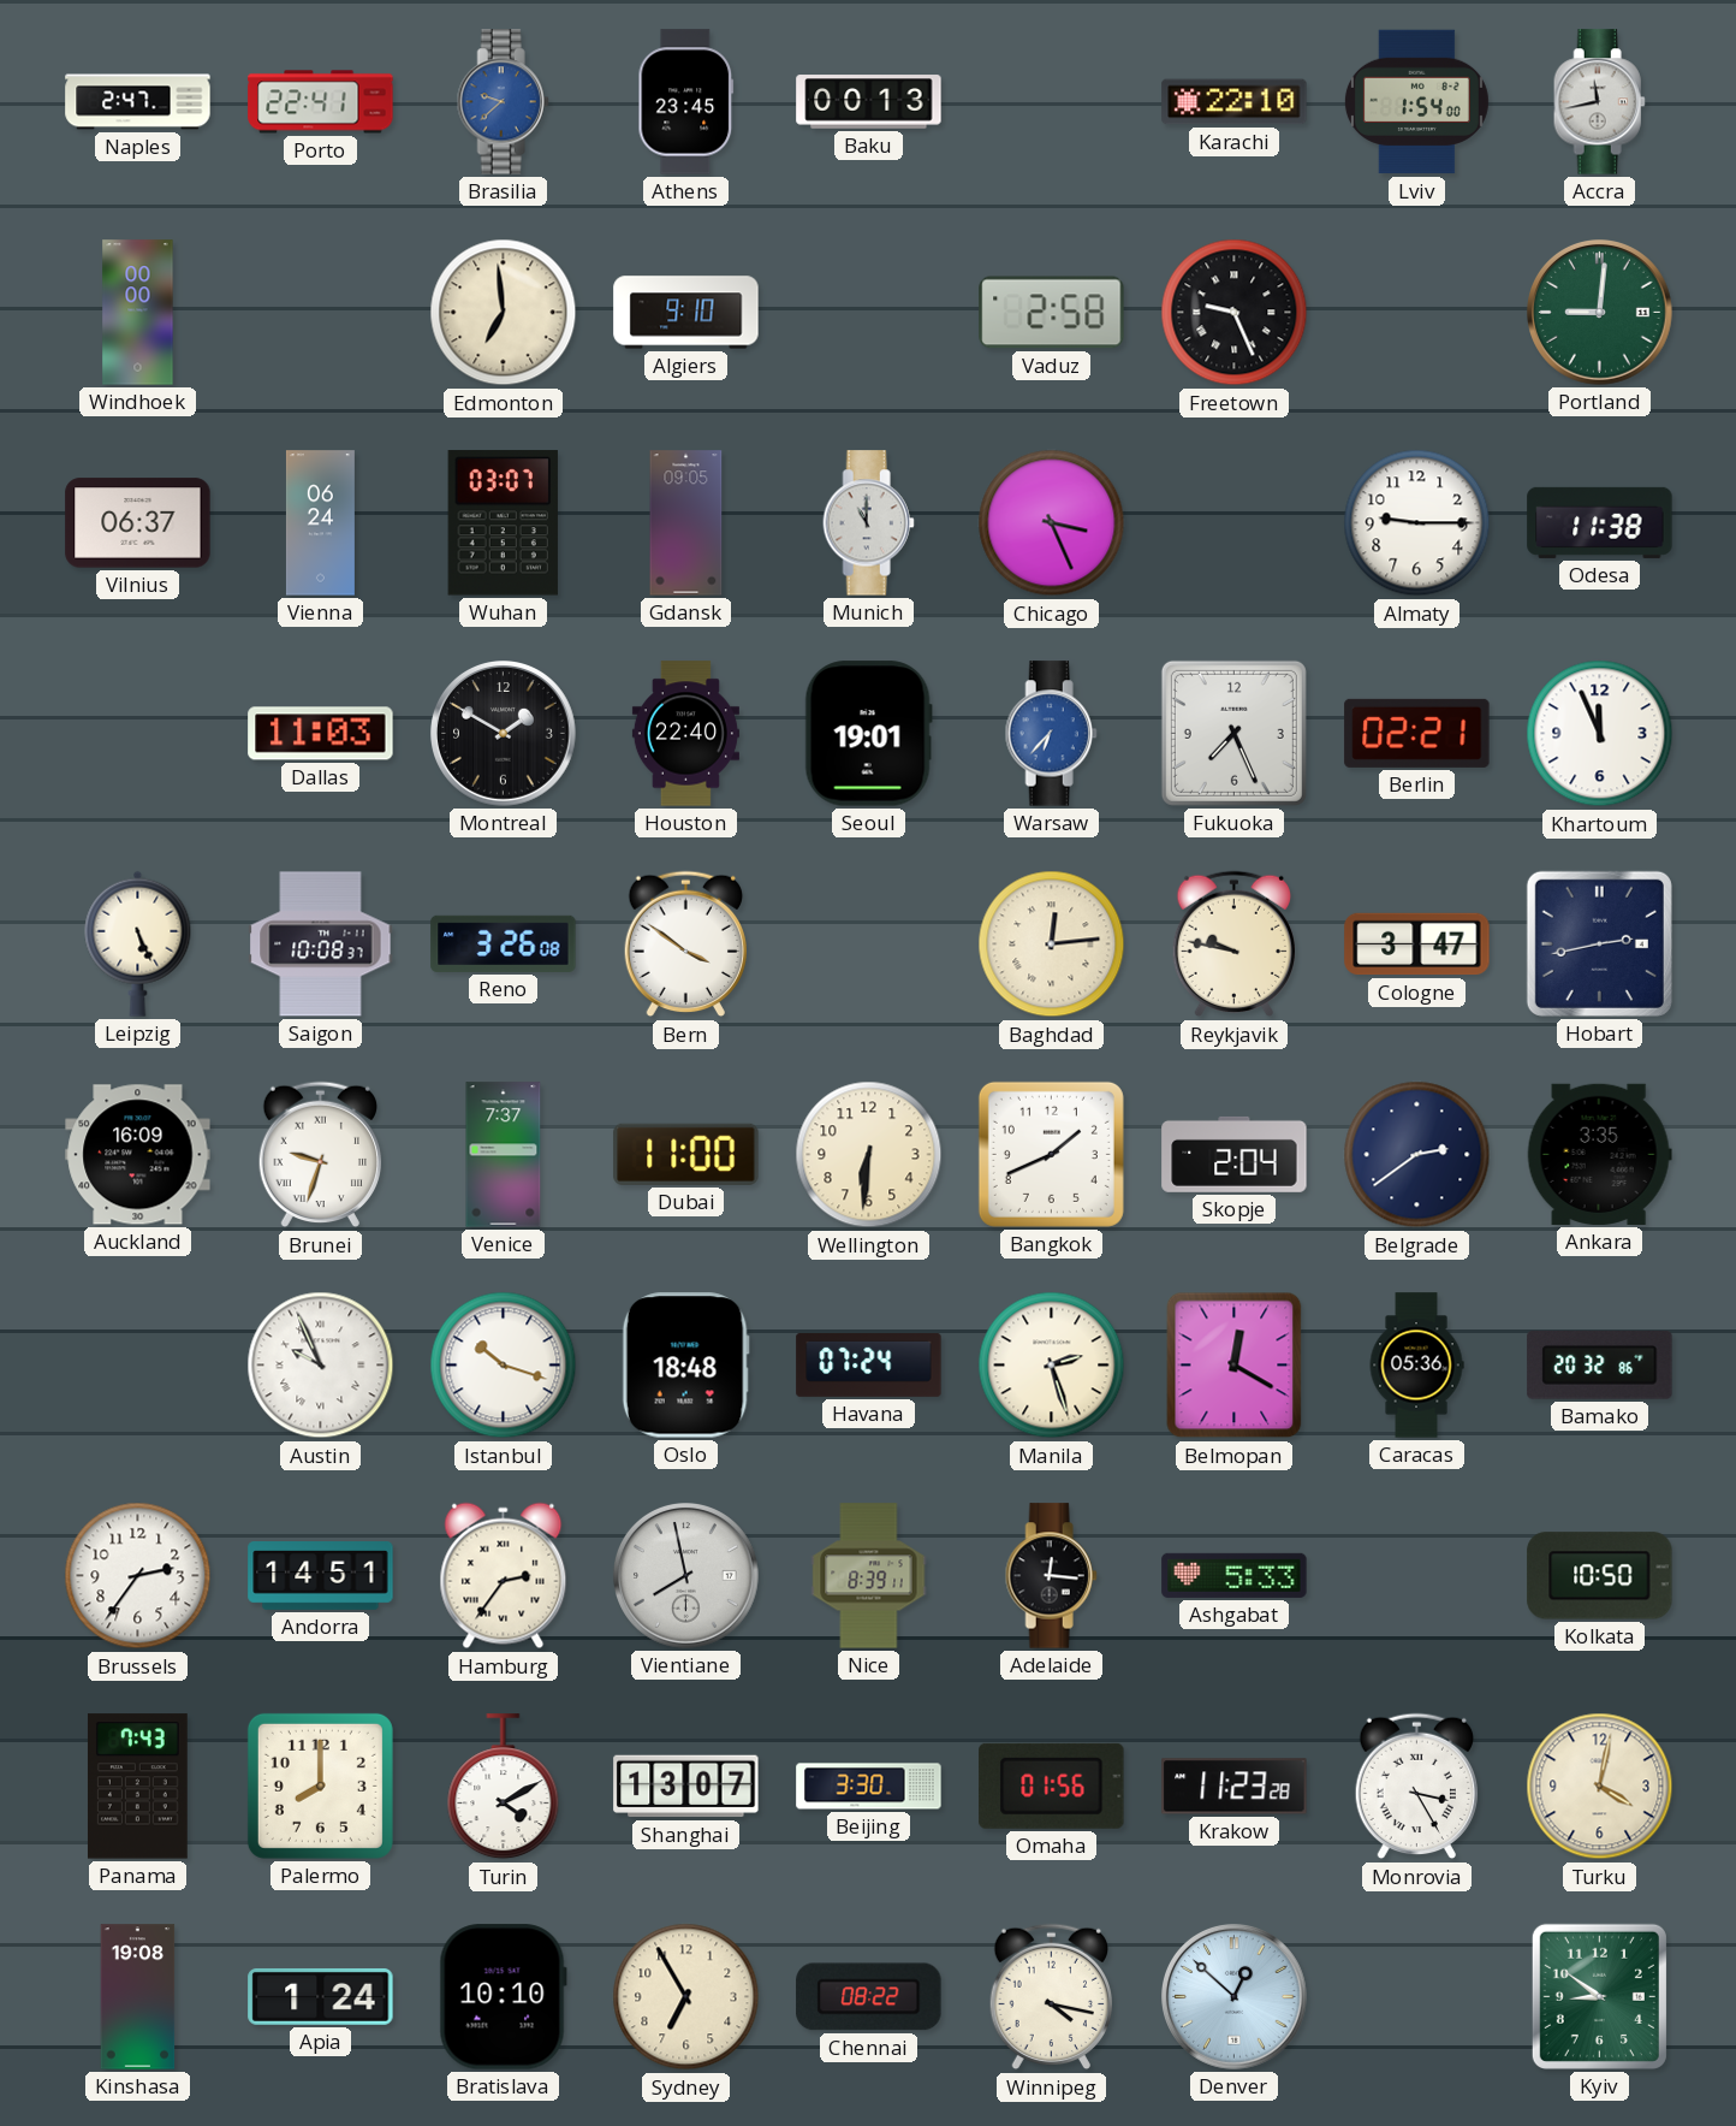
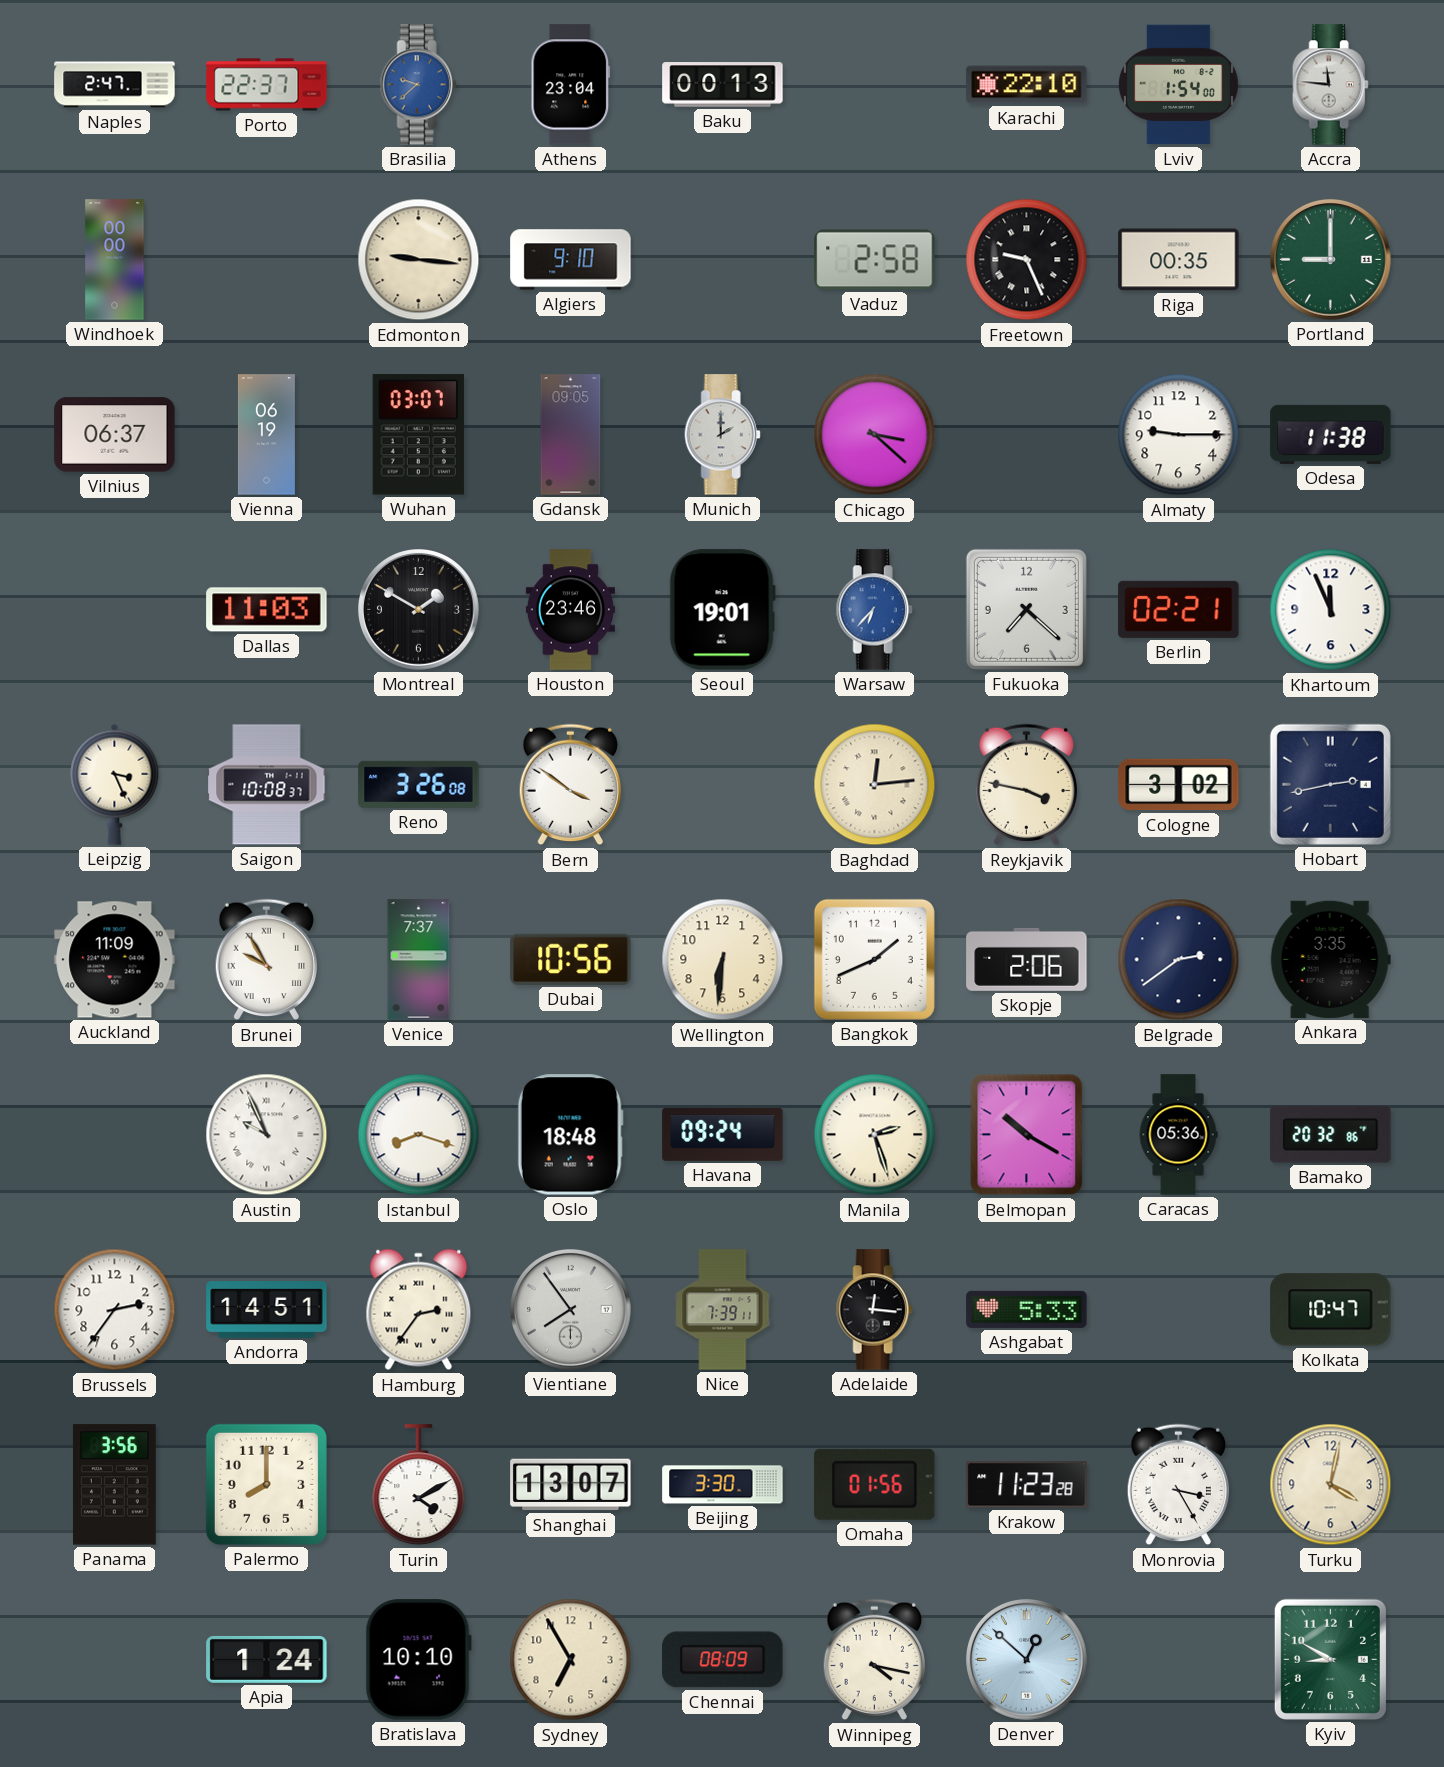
Porto: 22:41 -> 22:37 (267, 85)
Athens: 23:45 -> 23:04 (571, 85)
Accra: 11:43 -> 11:46 (1330, 85)
Edmonton: 6:59 -> 9:16 (419, 260)
Riga: none -> 00:35 (1179, 260)
Portland: 9:01 -> 9:00 (1331, 260)
Vienna: 06:24 -> 06:19 (266, 435)
Munich: 11:00 -> 2:00 (722, 435)
Chicago: 3:26 -> 3:22 (875, 435)
Houston: 22:40 -> 23:46 (570, 610)
Fukuoka: 7:26 -> 7:22 (1026, 609)
Leipzig: 5:26 -> 3:26 (115, 784)
Reykjavik: 9:47 -> 3:47 (1026, 785)
Cologne: 3:47 -> 3:02 (1179, 785)
Auckland: 16:09 -> 11:09 (115, 960)
Brunei: 9:33 -> 9:55 (266, 960)
Dubai: 11:00 -> 10:56 (571, 959)
Skopje: 2:04 -> 2:06 (1027, 959)
Istanbul: 10:18 -> 8:18 (419, 1135)
Havana: 07:24 -> 09:24 (723, 1134)
Belmopan: 12:20 -> 10:20 (1027, 1135)
Vientiane: 7:58 -> 7:54 (571, 1310)
Nice: 8:39 -> 7:39 (723, 1310)
Kolkata: 10:50 -> 10:47 (1331, 1310)
Panama: 7:43 -> 3:56 (114, 1485)
Kinshasa: 19:08 -> none (138, 1997)
Chennai: 08:22 -> 08:09 (723, 1660)
Kyiv: 8:51 -> 8:50 (1330, 1659)
